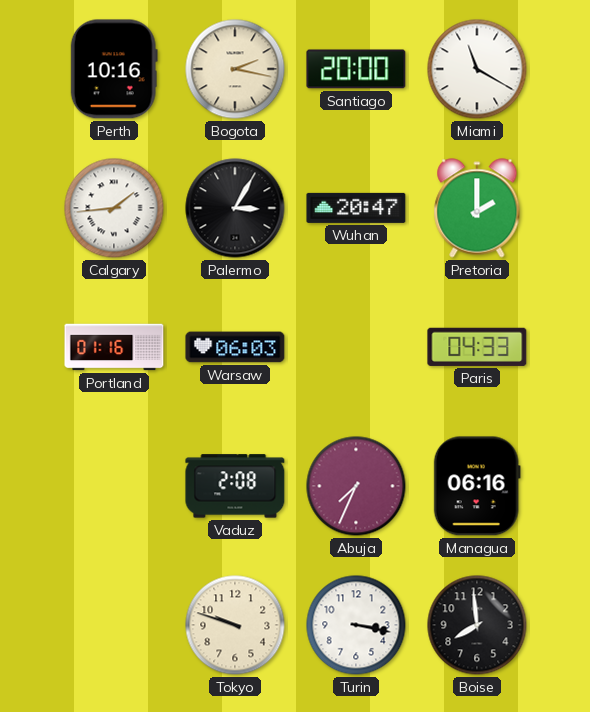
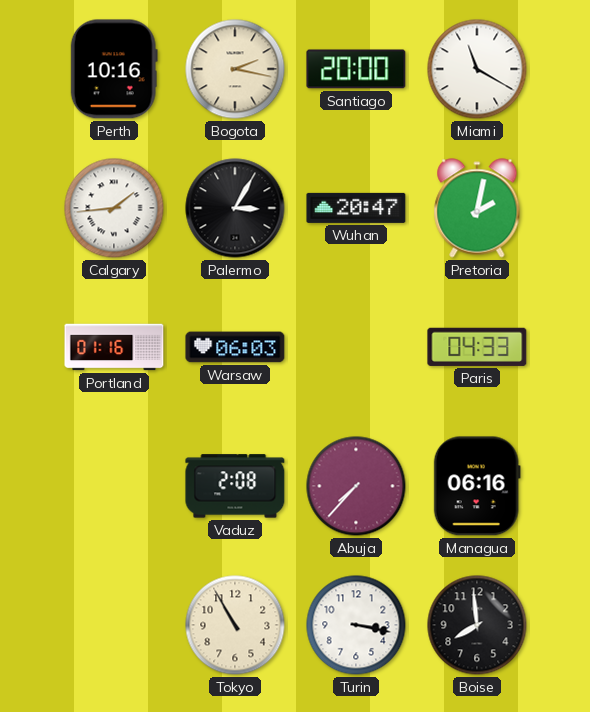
Pretoria: 2:00 -> 2:02 (477, 208)
Abuja: 7:34 -> 7:37 (356, 486)
Tokyo: 9:48 -> 10:55 (235, 625)
